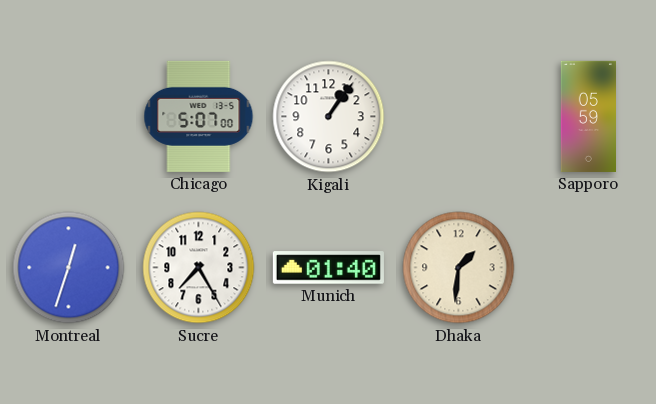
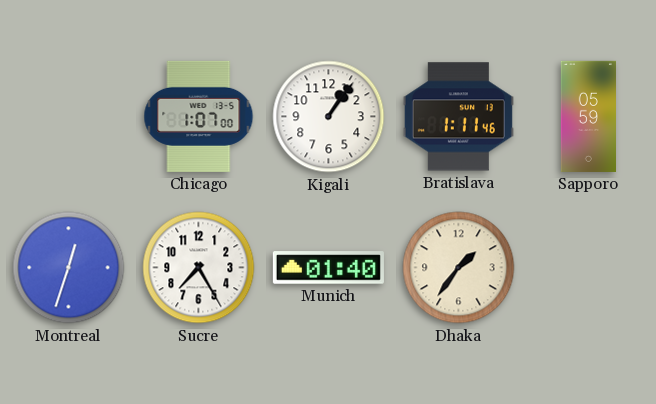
Chicago: 5:07 -> 1:07 (199, 116)
Bratislava: none -> 1:11 (458, 117)
Dhaka: 1:31 -> 1:36 (459, 268)
